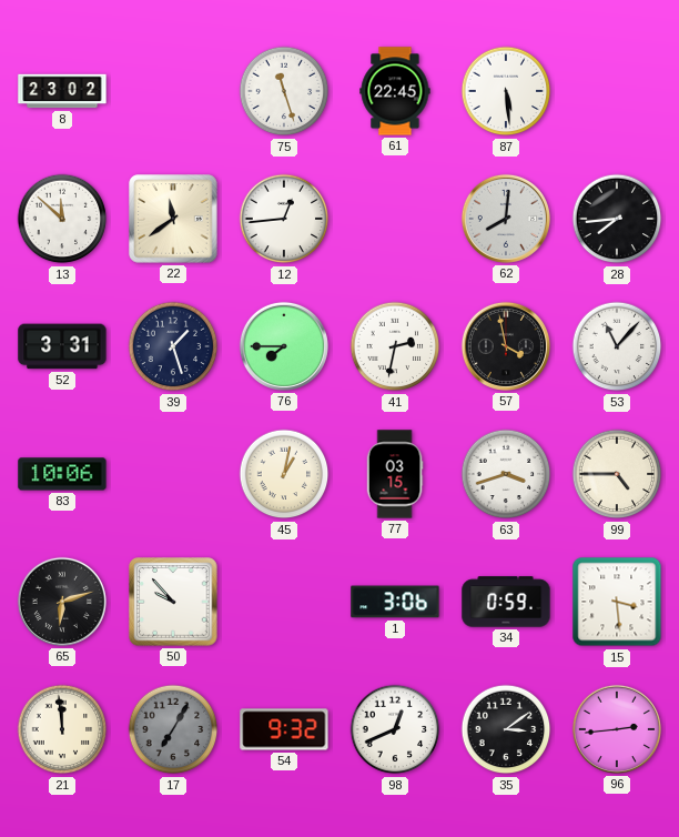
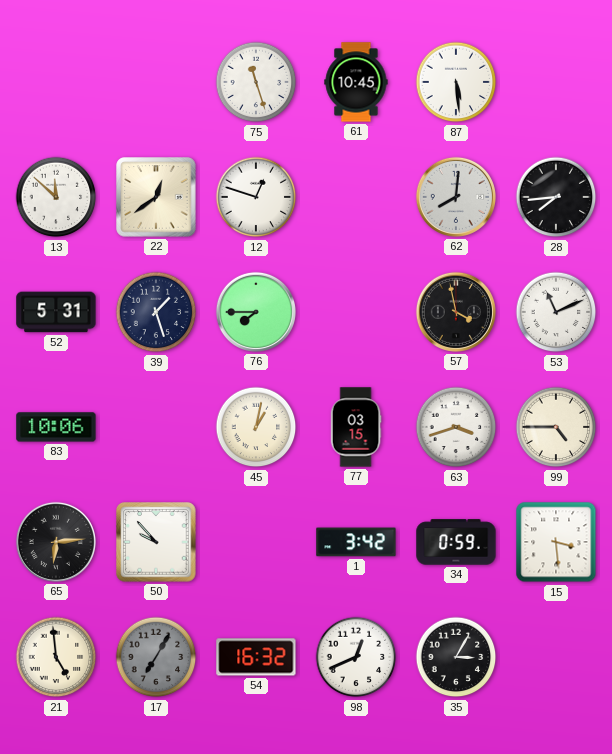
8: 23:02 -> none (62, 91)
61: 22:45 -> 10:45 (356, 82)
22: 11:39 -> 12:39 (156, 197)
12: 12:44 -> 12:48 (256, 197)
52: 3:31 -> 5:31 (56, 312)
41: 2:32 -> none (395, 346)
53: 11:07 -> 11:11 (556, 312)
65: 6:12 -> 6:14 (56, 542)
1: 3:06 -> 3:42 (356, 542)
21: 11:59 -> 4:59 (56, 657)
54: 9:32 -> 16:32 (256, 657)
35: 3:09 -> 3:05 (456, 657)
96: 2:44 -> none (617, 729)
